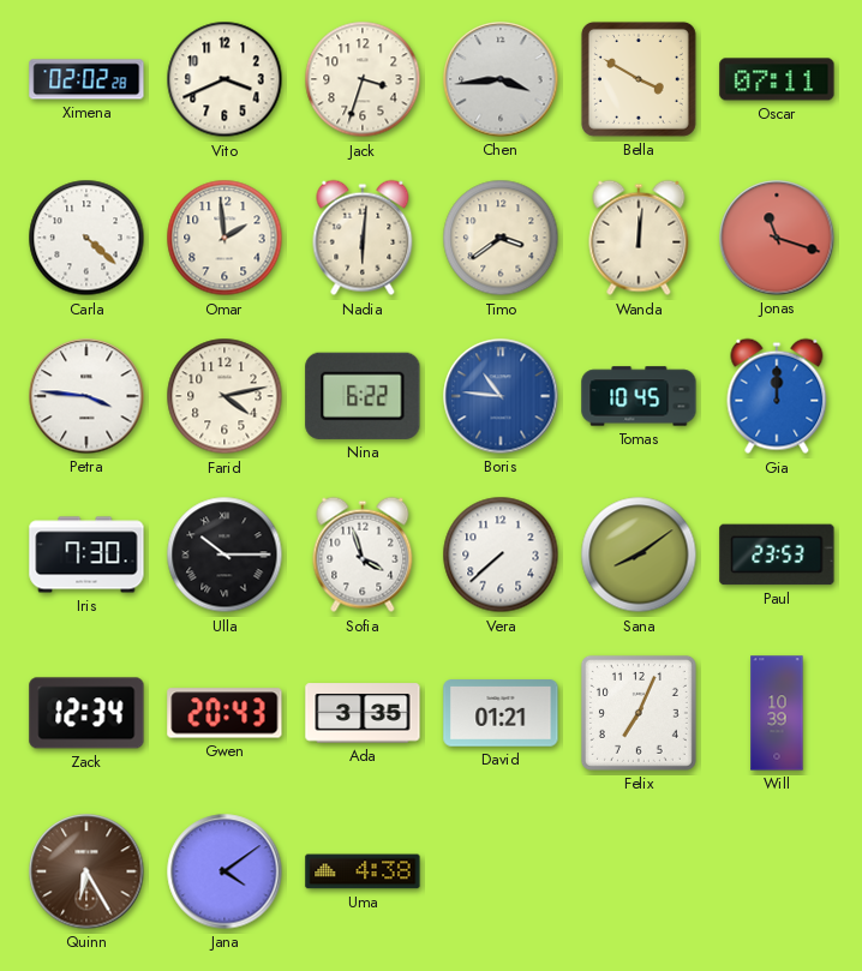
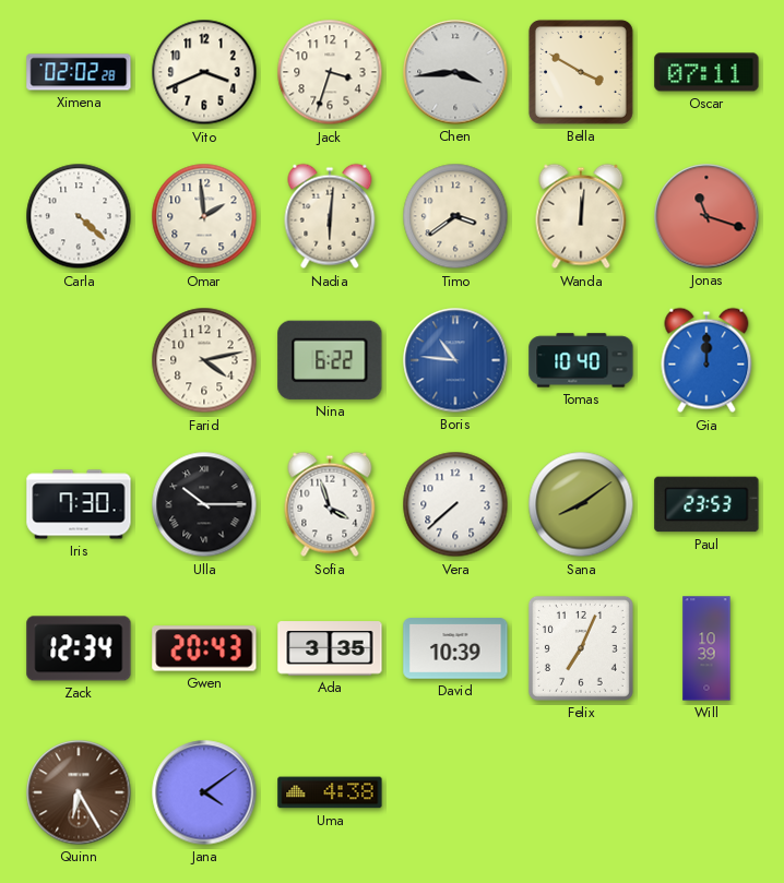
Petra: 3:46 -> none (86, 396)
Tomas: 10:45 -> 10:40 (581, 360)
David: 01:21 -> 10:39 (455, 648)
